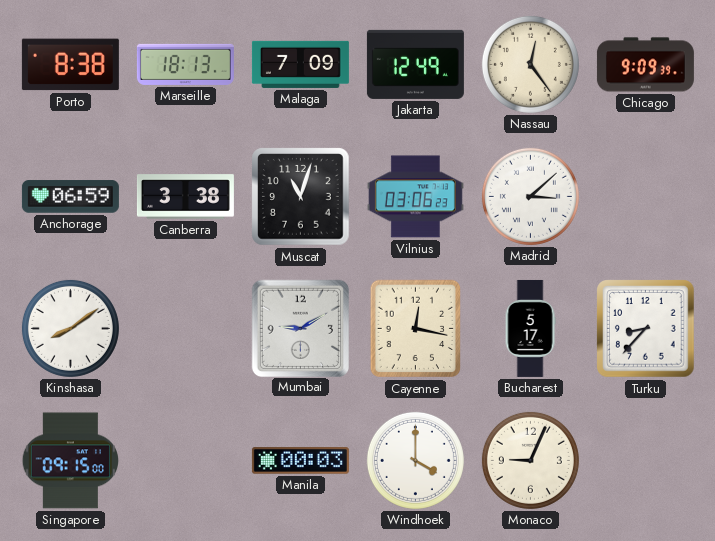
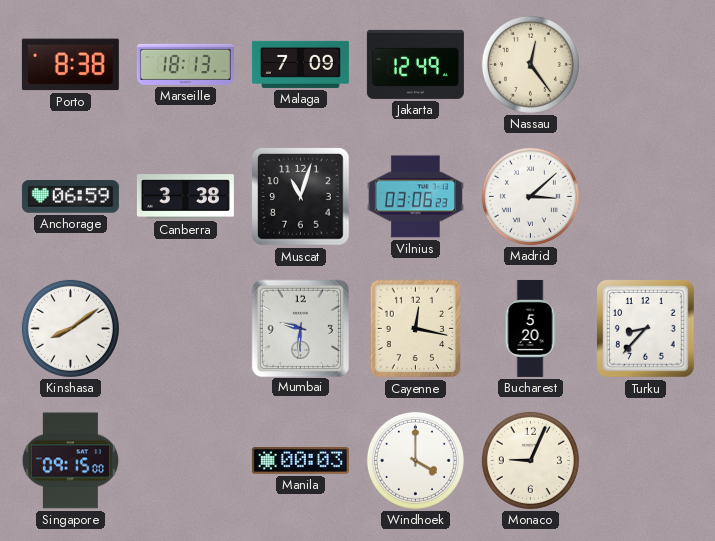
Chicago: 9:09 -> none (645, 65)
Mumbai: 9:10 -> 9:31 (300, 328)
Bucharest: 5:17 -> 5:20 (530, 328)
